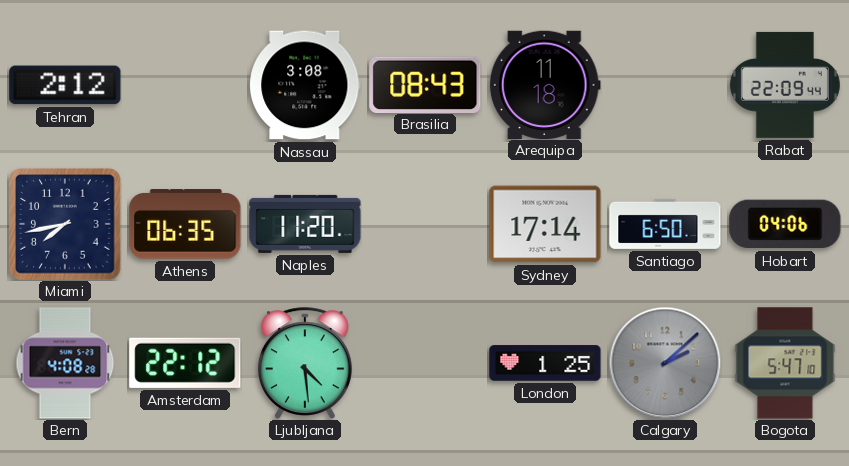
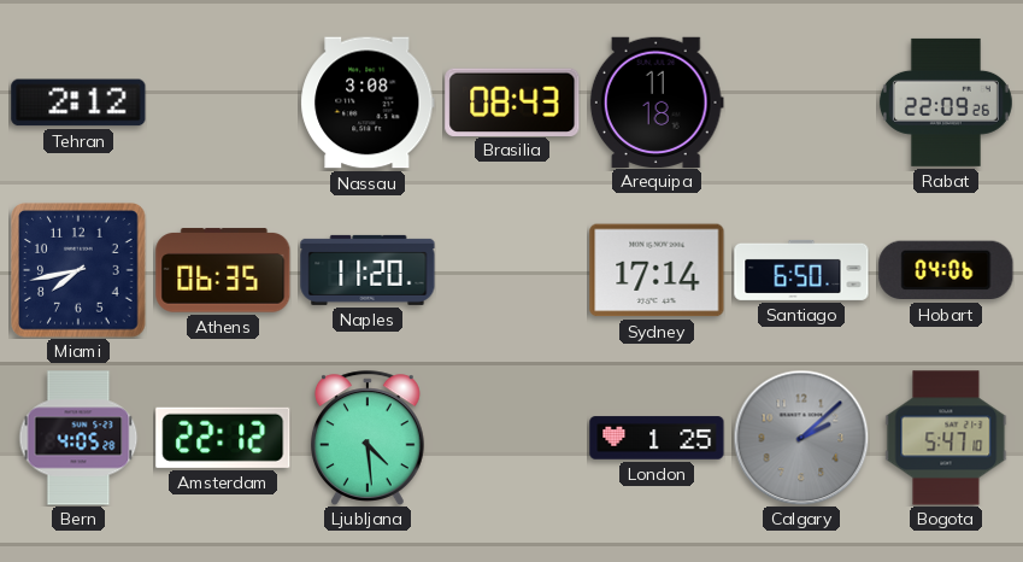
Rabat: 22:09:44 -> 22:09:26 (946, 103)
Bern: 4:08 -> 4:05 (78, 438)
